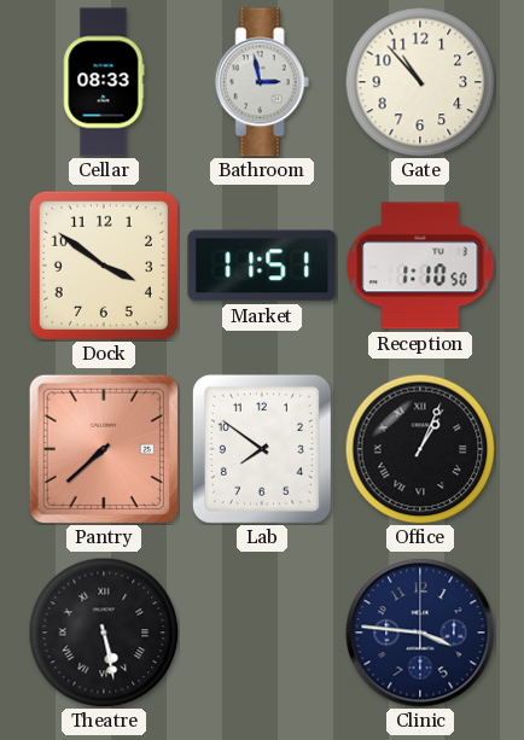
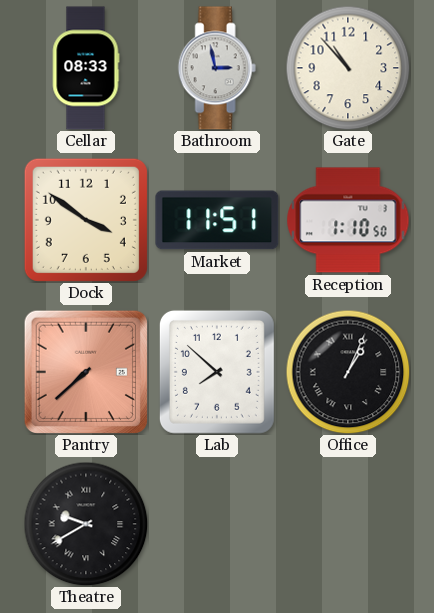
Lab: 7:51 -> 7:52 (217, 372)
Theatre: 5:28 -> 9:40 (86, 524)
Clinic: 3:46 -> none (420, 633)
